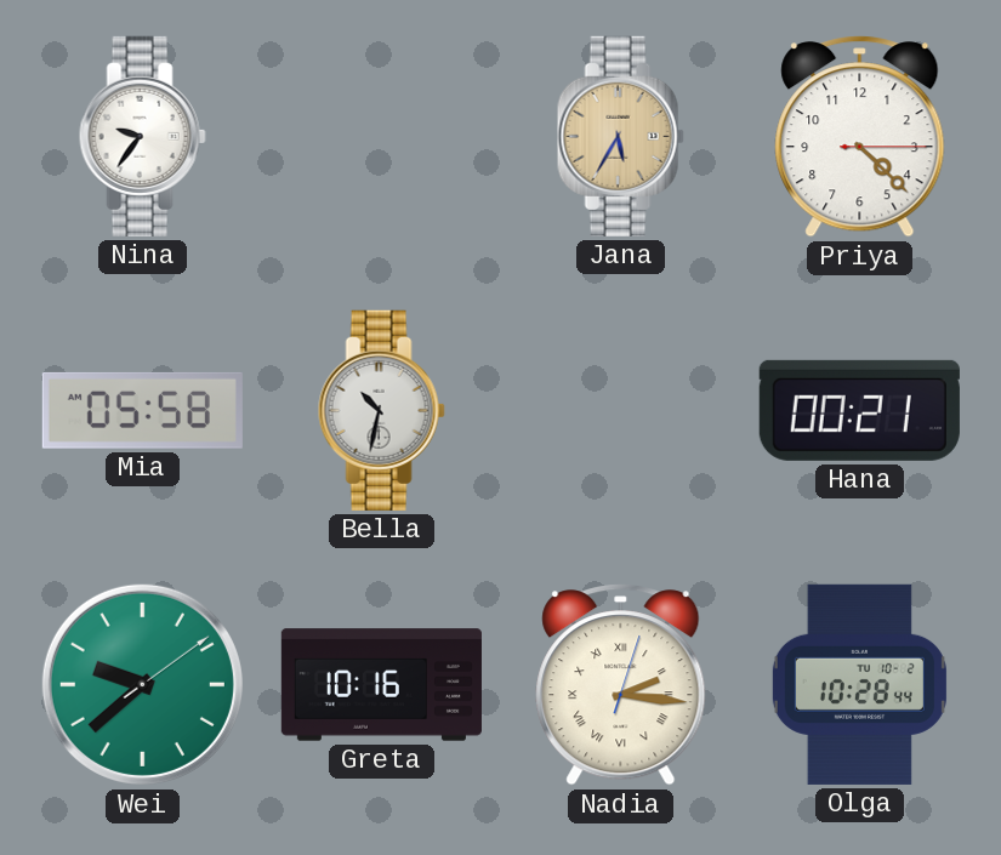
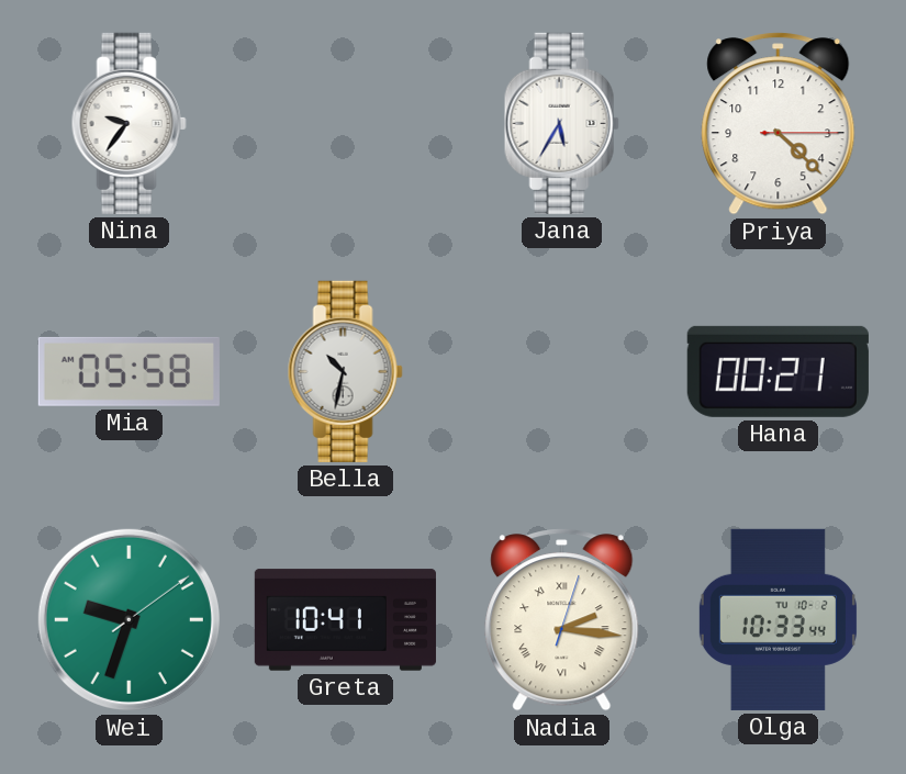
Jana dial: champagne -> white (561, 123)
Wei: 9:38 -> 9:33 (128, 619)
Greta: 10:16 -> 10:41 (345, 620)
Olga: 10:28 -> 10:33 (778, 619)
